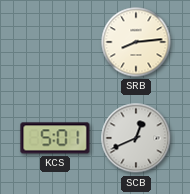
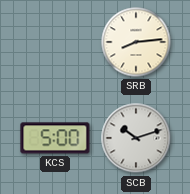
KCS: 5:01 -> 5:00 (55, 138)
SCB: 12:41 -> 10:12 (136, 138)
